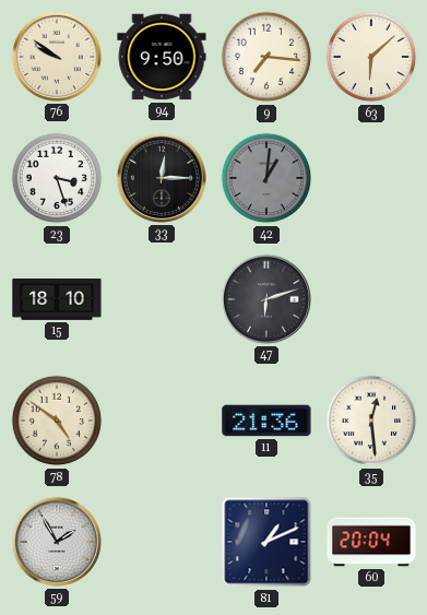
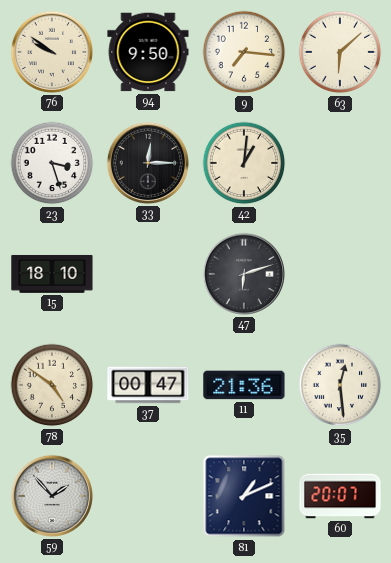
42 dial: grey -> cream (244, 163)
37: none -> 00:47 (148, 385)
59: 1:55 -> 1:53 (52, 496)
60: 20:04 -> 20:07 (340, 496)
